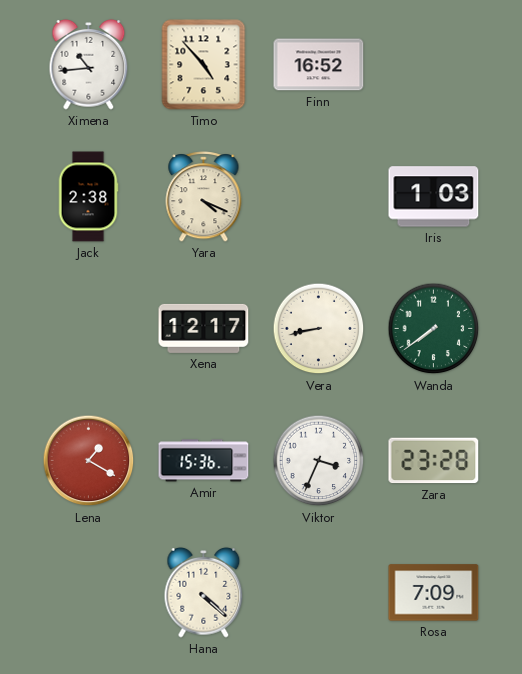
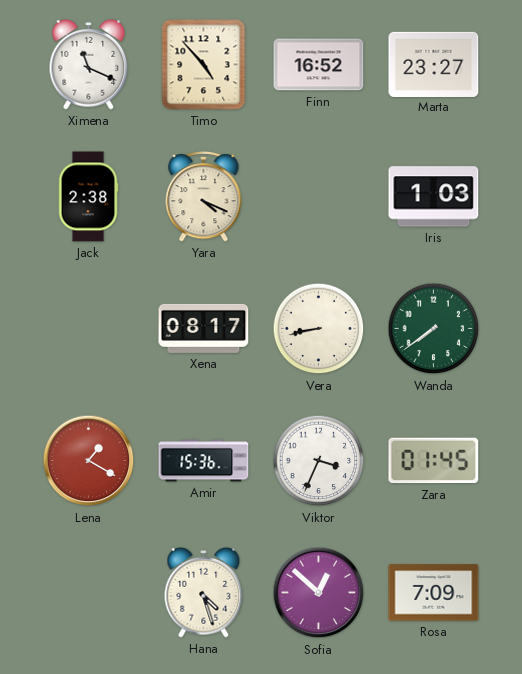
Ximena: 10:44 -> 11:19 (89, 64)
Marta: none -> 23:27 (434, 64)
Xena: 12:17 -> 08:17 (204, 328)
Zara: 23:28 -> 01:45 (434, 461)
Hana: 4:22 -> 4:27 (204, 592)
Sofia: none -> 12:52 (319, 593)
